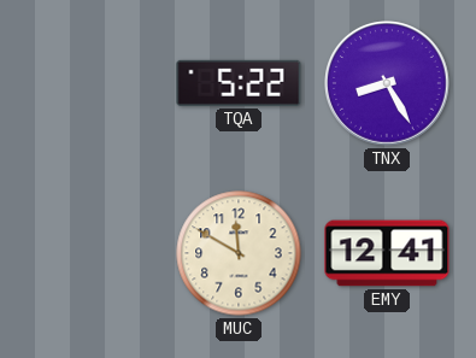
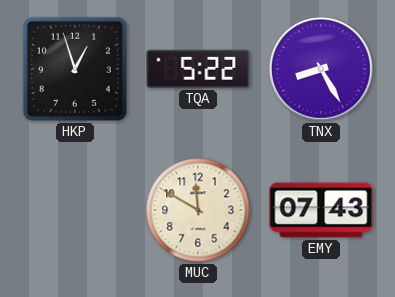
HKP: none -> 12:57 (75, 69)
EMY: 12:41 -> 07:43 (321, 210)
